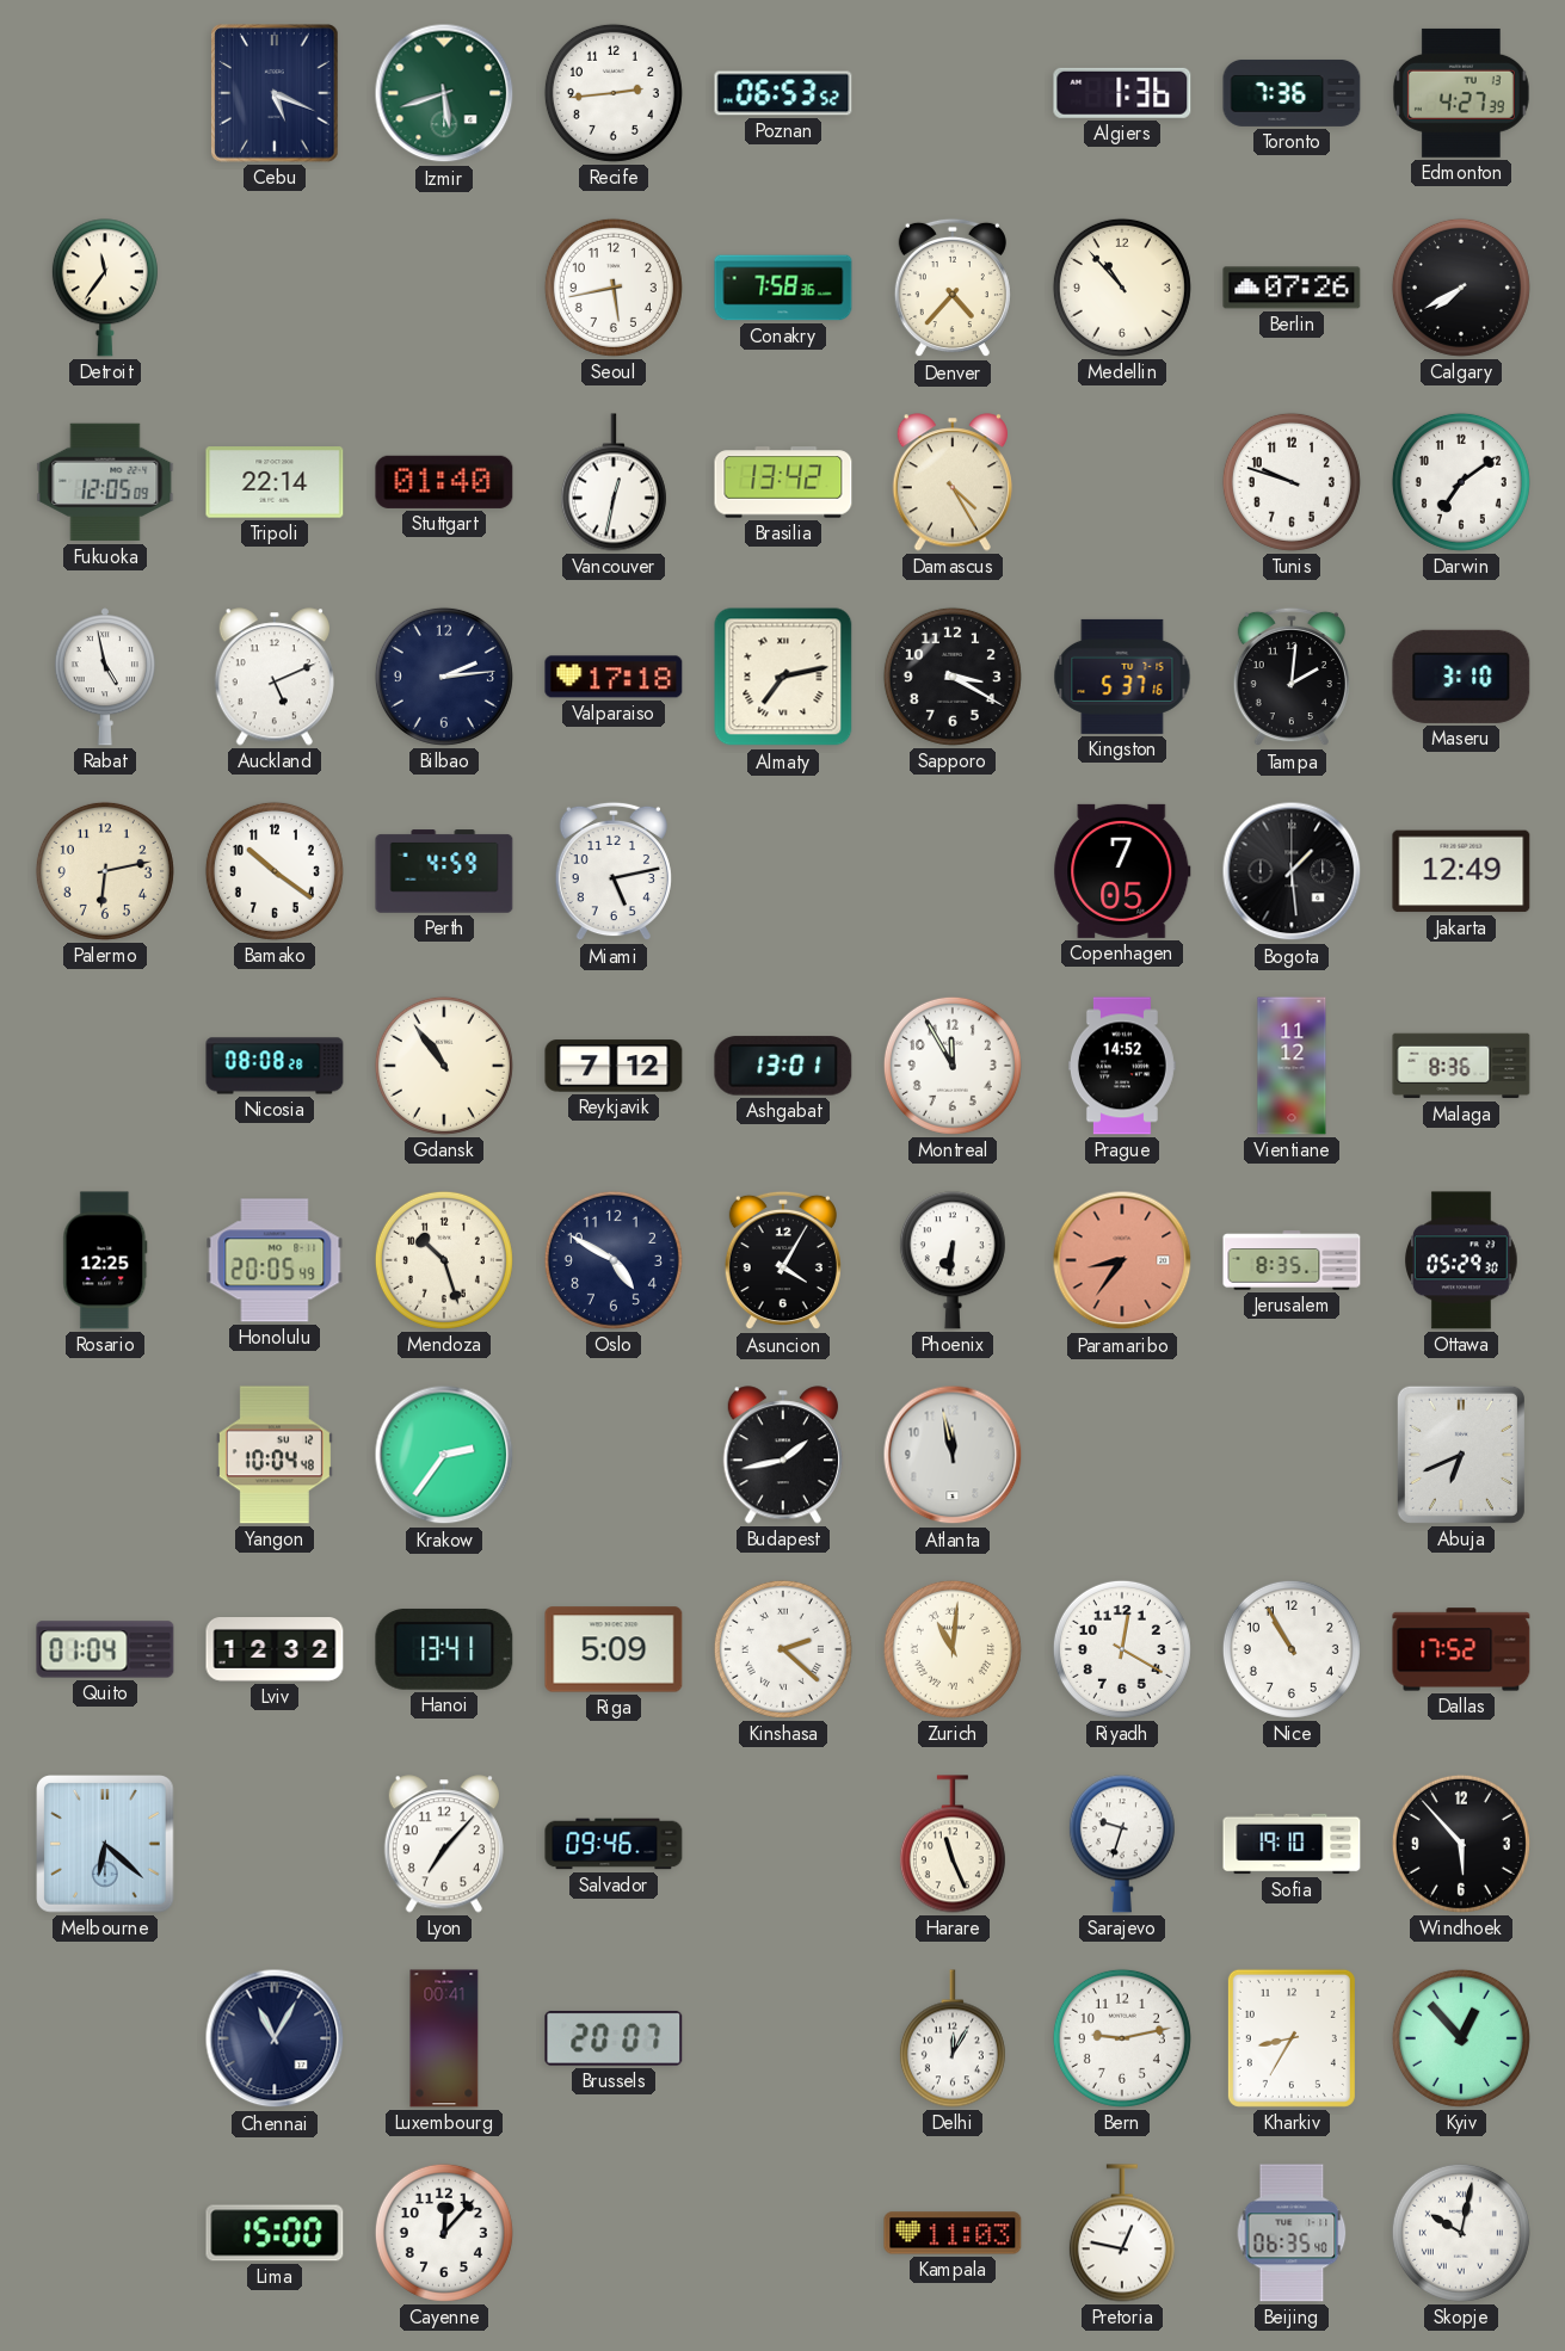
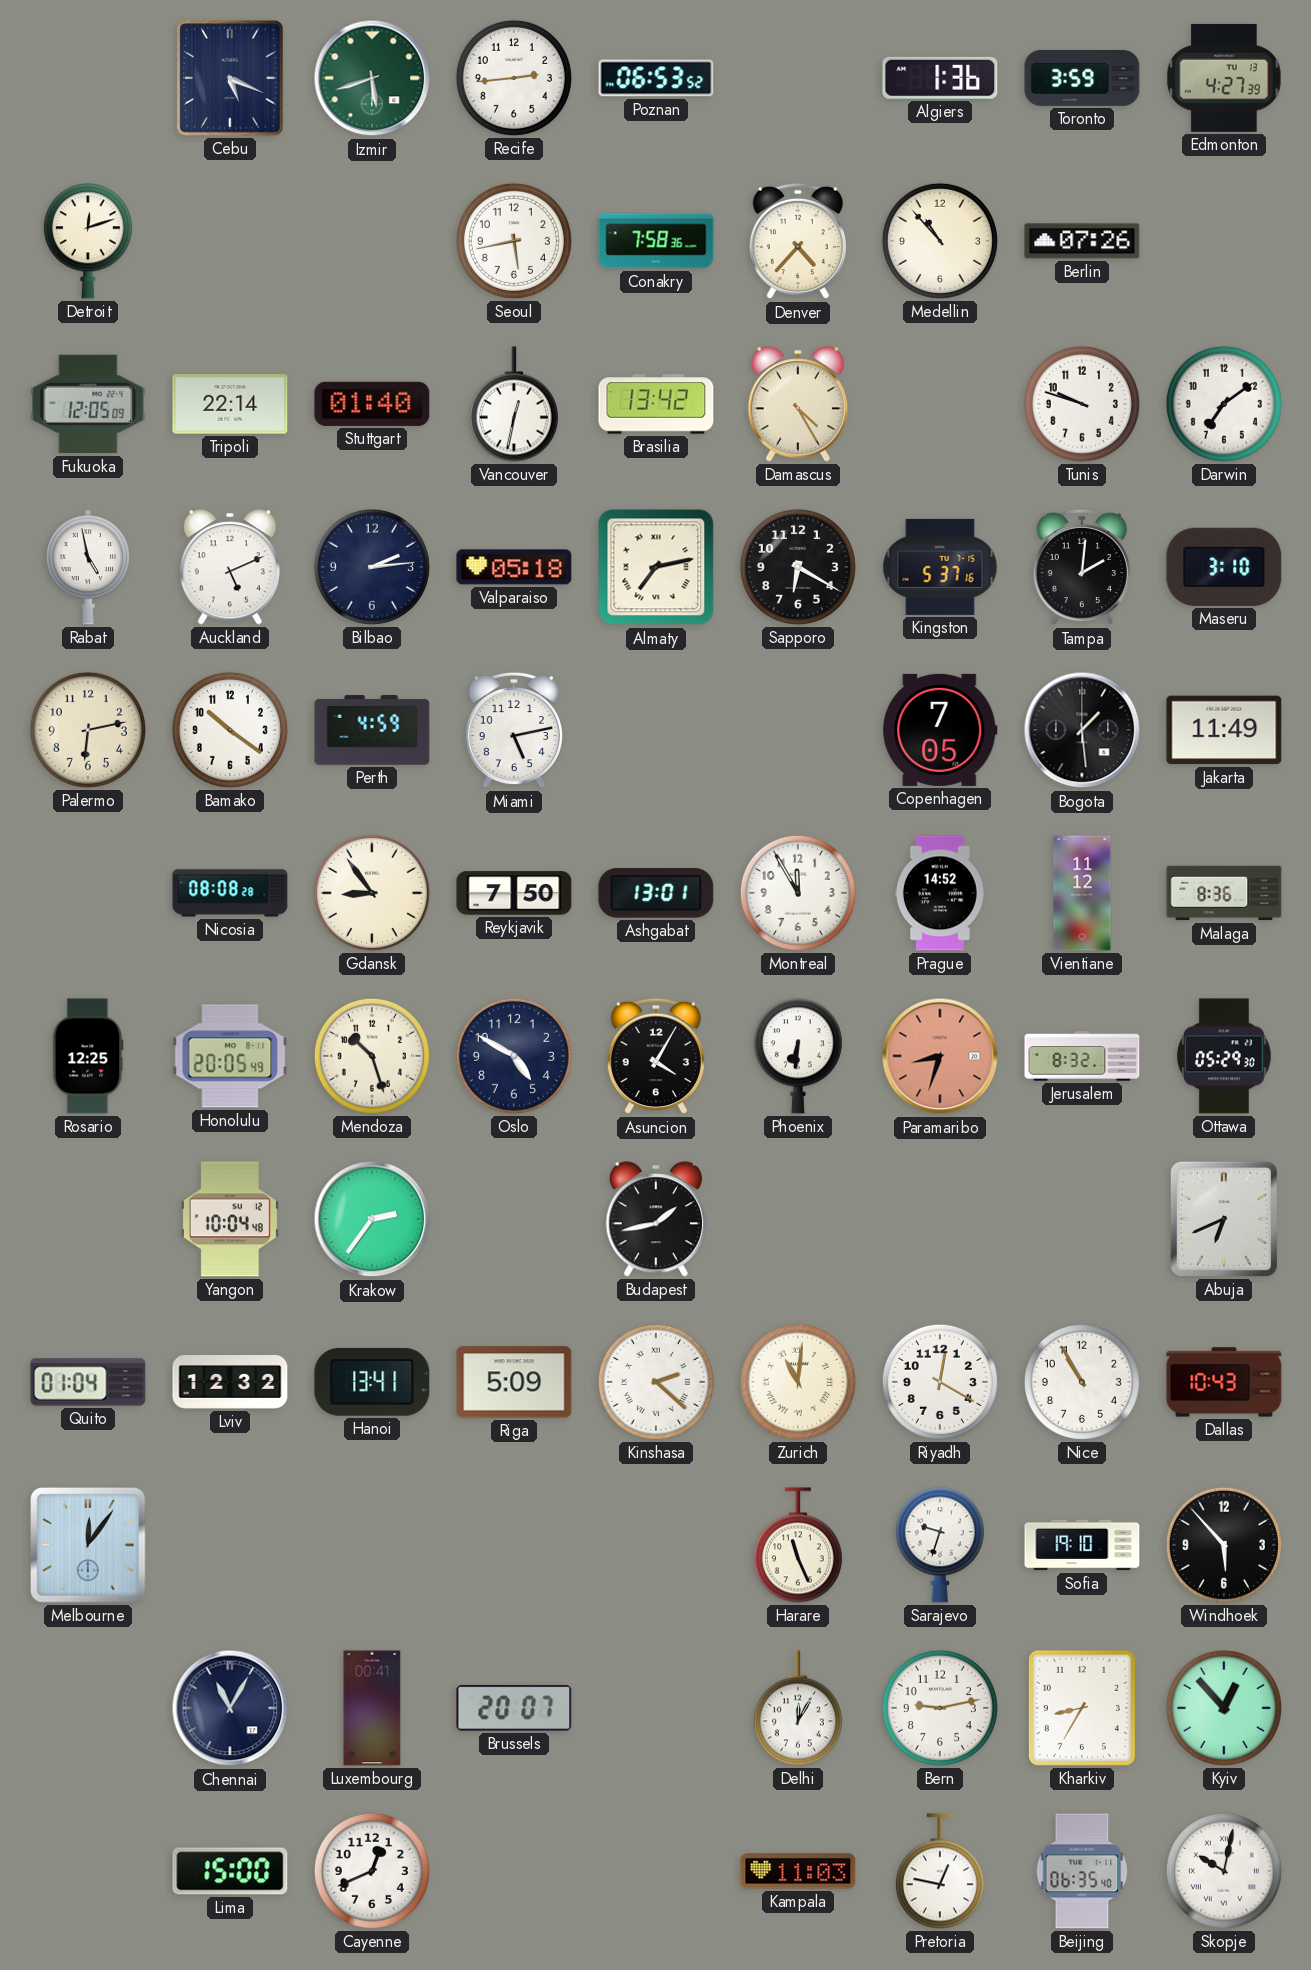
Toronto: 7:36 -> 3:59 (1082, 78)
Detroit: 11:36 -> 12:12 (88, 241)
Calgary: 7:40 -> none (1461, 288)
Valparaiso: 17:18 -> 05:18 (514, 567)
Sapporo: 3:20 -> 6:20 (798, 567)
Jakarta: 12:49 -> 11:49 (1224, 730)
Gdansk: 10:54 -> 8:54 (372, 893)
Reykjavik: 7:12 -> 7:50 (514, 893)
Paramaribo: 8:36 -> 8:33 (940, 1056)
Jerusalem: 8:35 -> 8:32 (1082, 1056)
Atlanta: 11:58 -> none (953, 1455)
Dallas: 17:52 -> 10:43 (1224, 1382)
Melbourne: 6:22 -> 12:06 (88, 1545)
Lyon: 7:07 -> none (444, 1844)
Salvador: 09:46 -> none (614, 1844)
Cayenne: 12:07 -> 12:41 (372, 1871)
